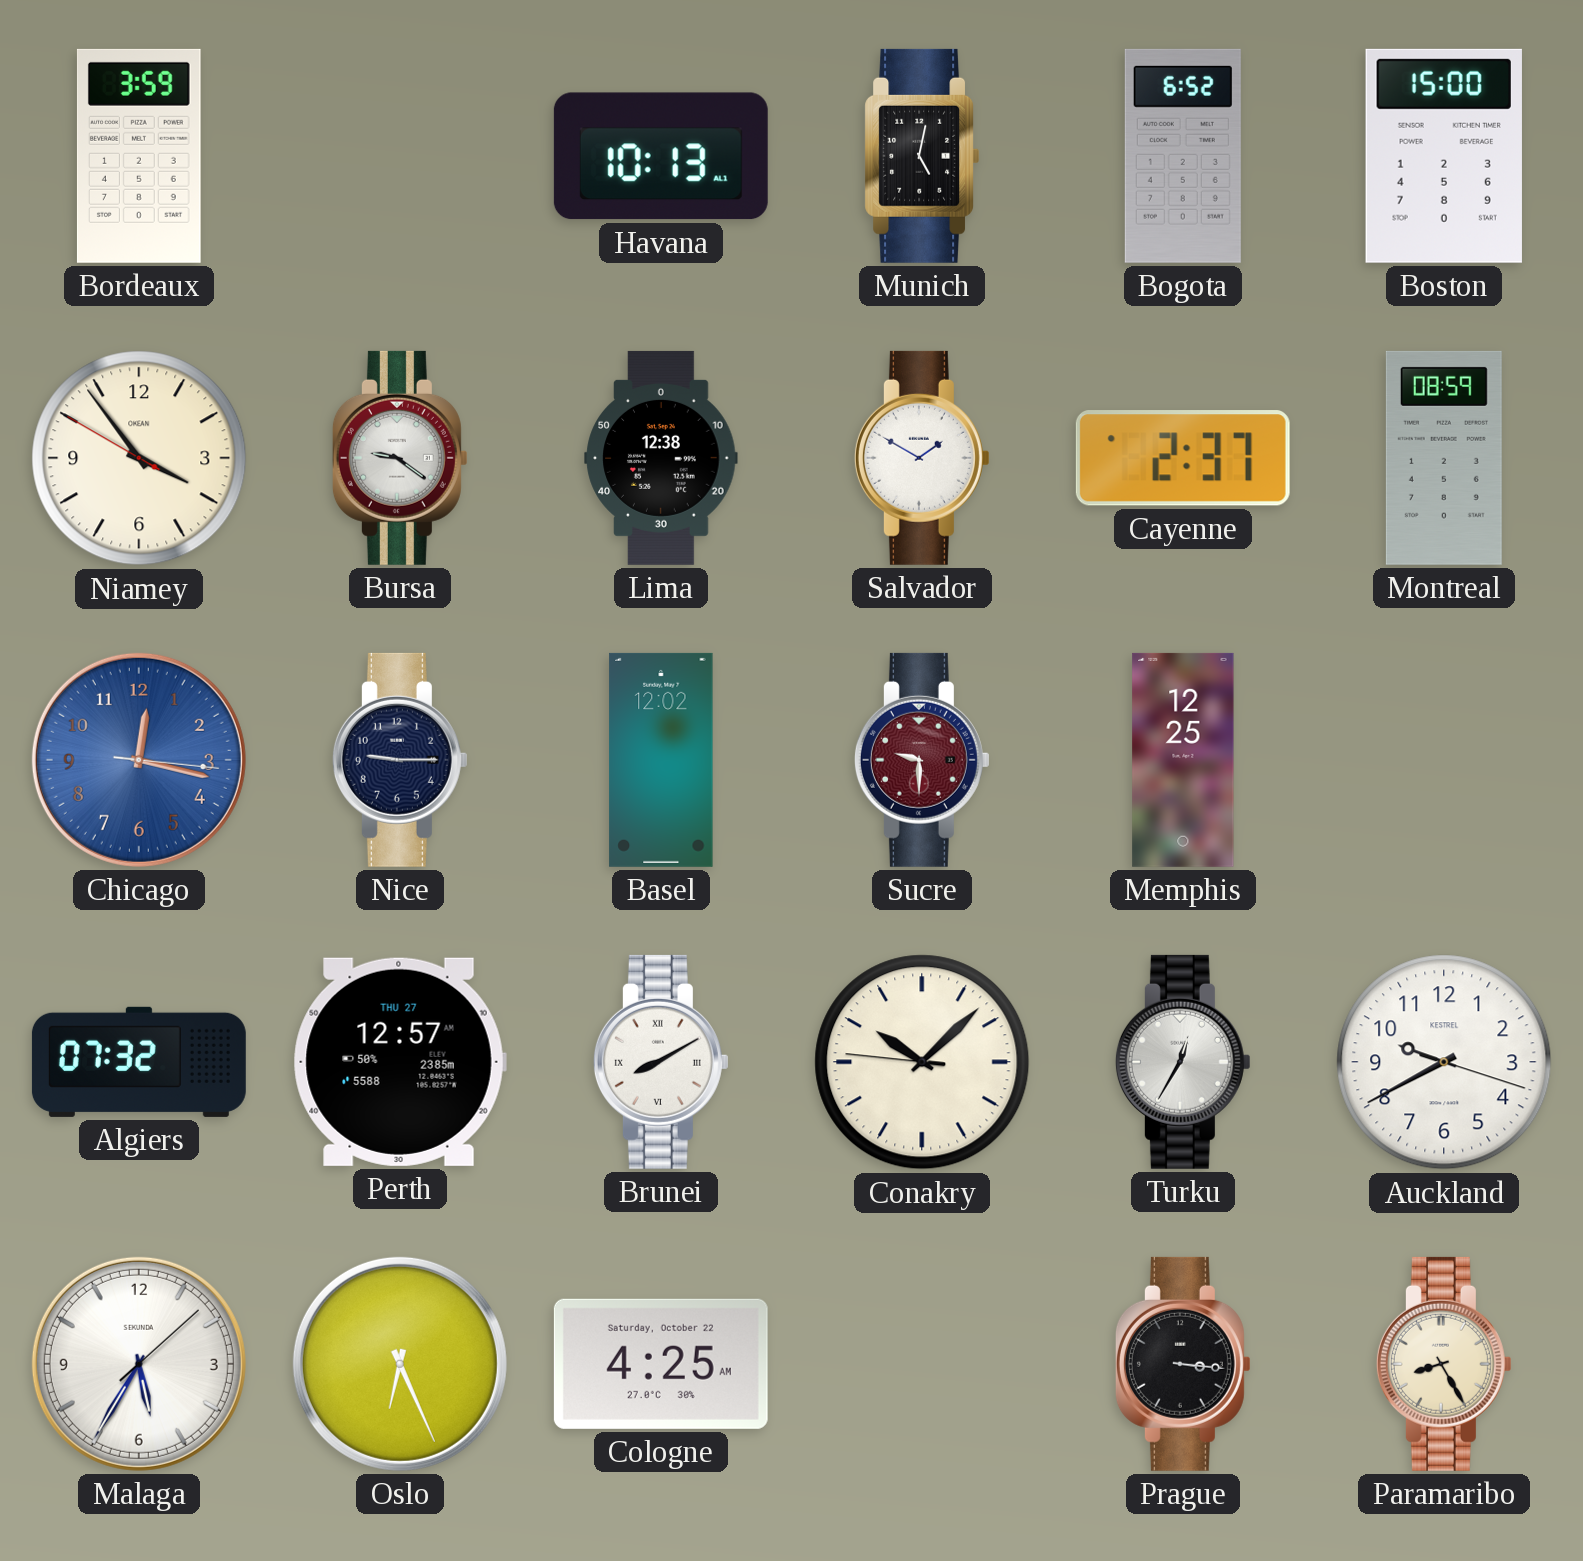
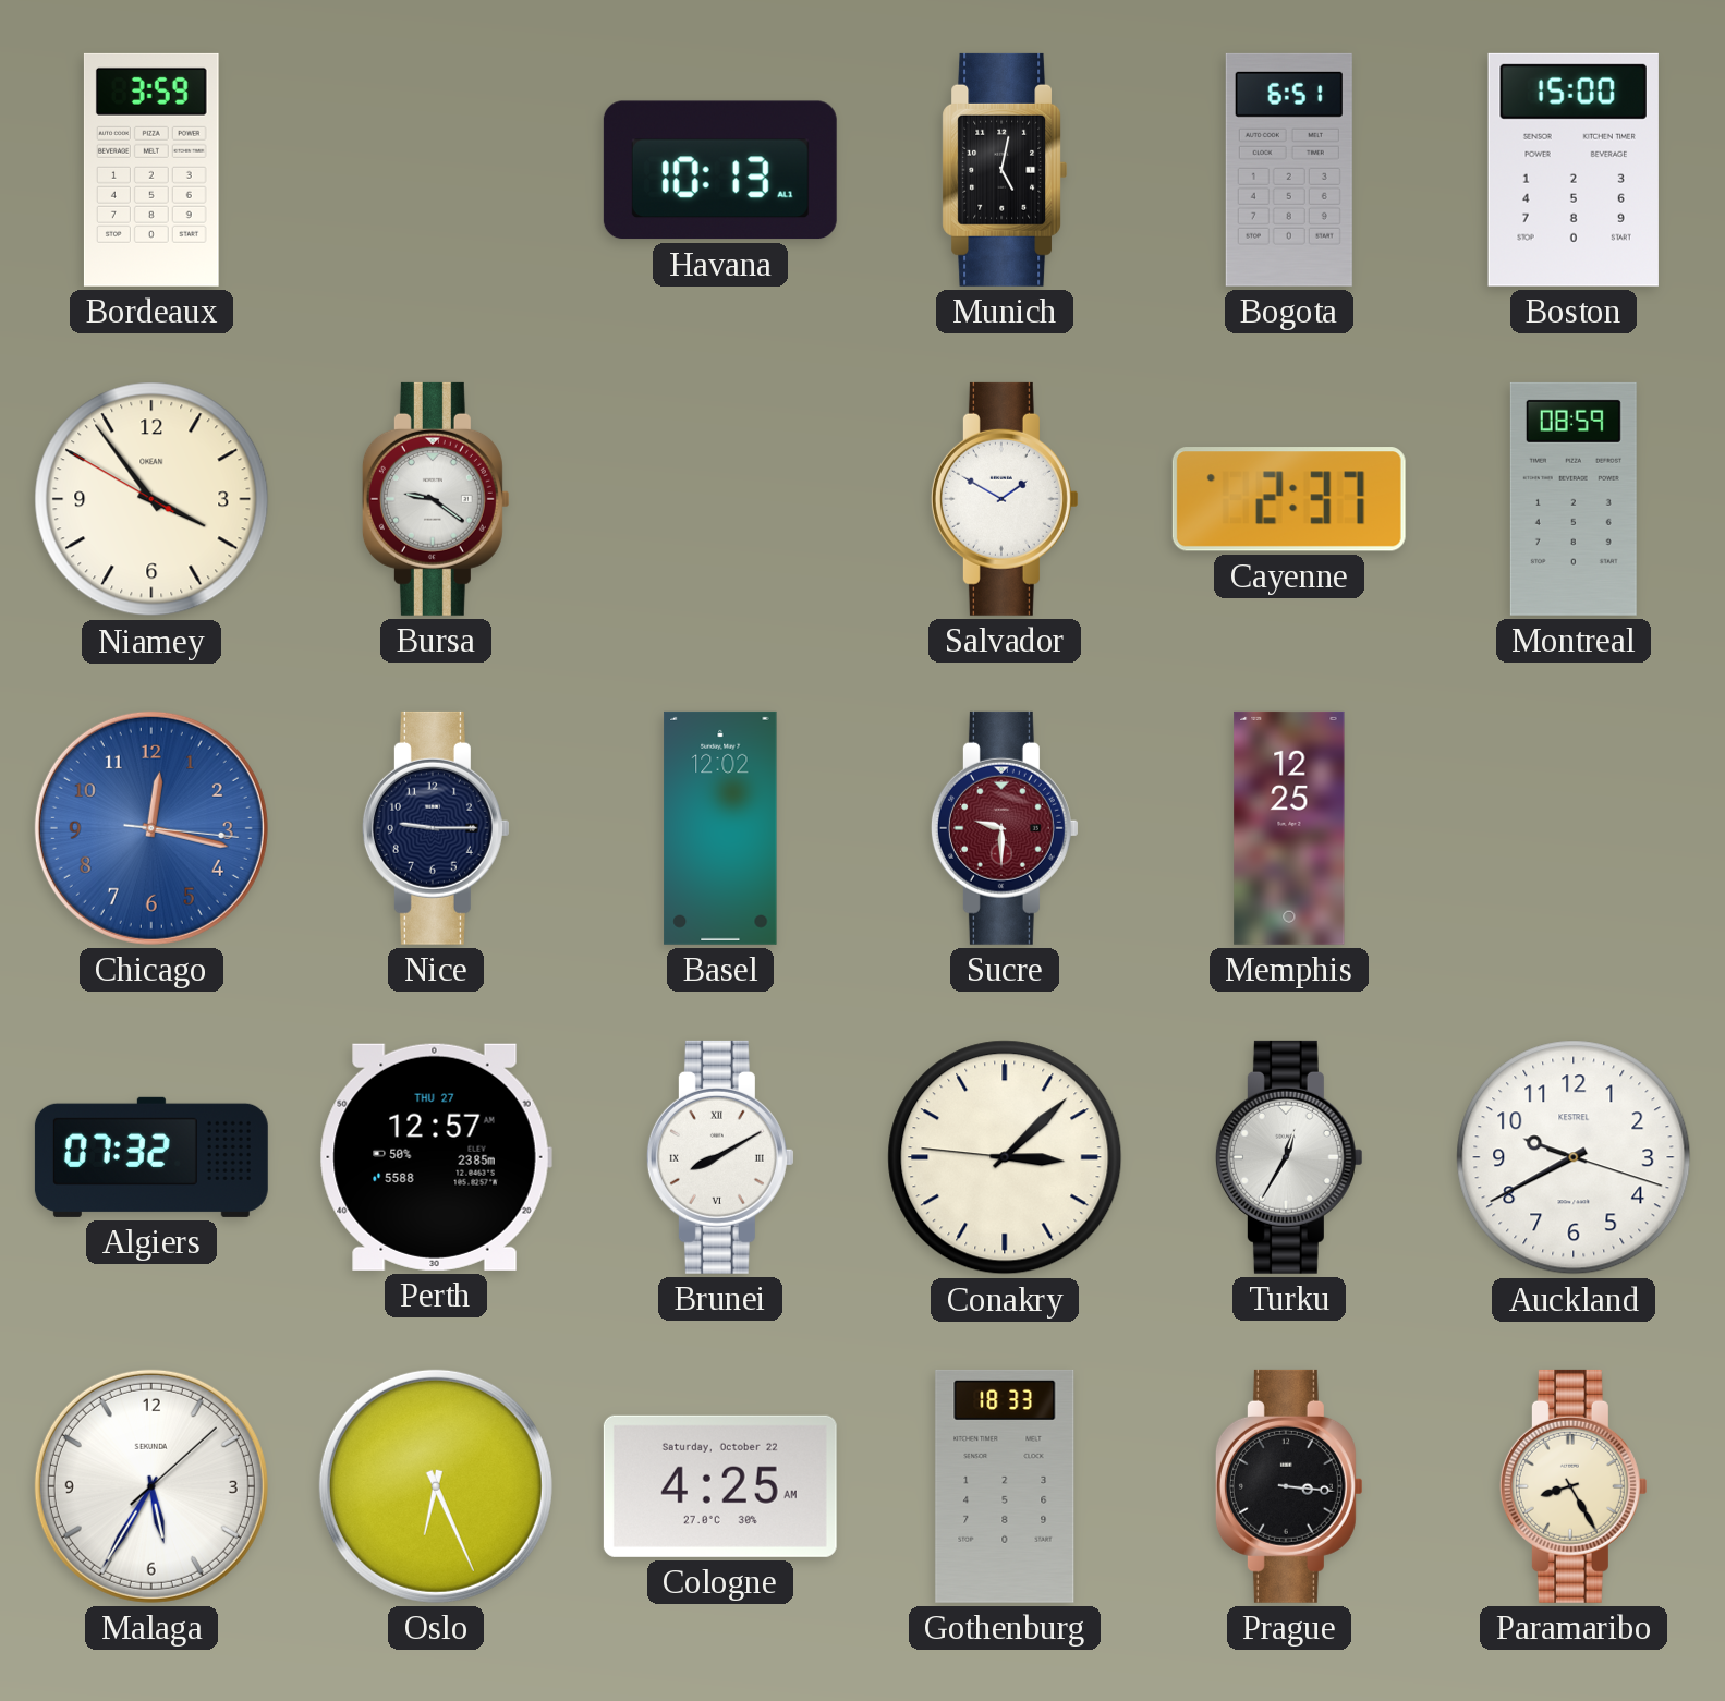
Bogota: 6:52 -> 6:51 (1289, 170)
Lima: 12:38 -> none (661, 458)
Conakry: 10:07 -> 3:07 (1005, 1157)
Gothenburg: none -> 18:33 (1005, 1486)
